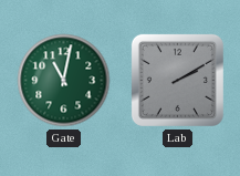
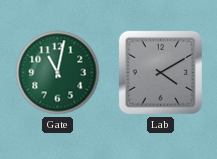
Lab: 2:10 -> 4:10 (160, 72)
